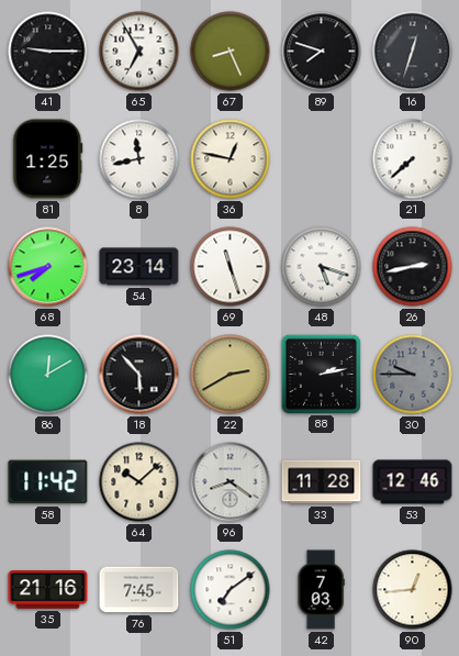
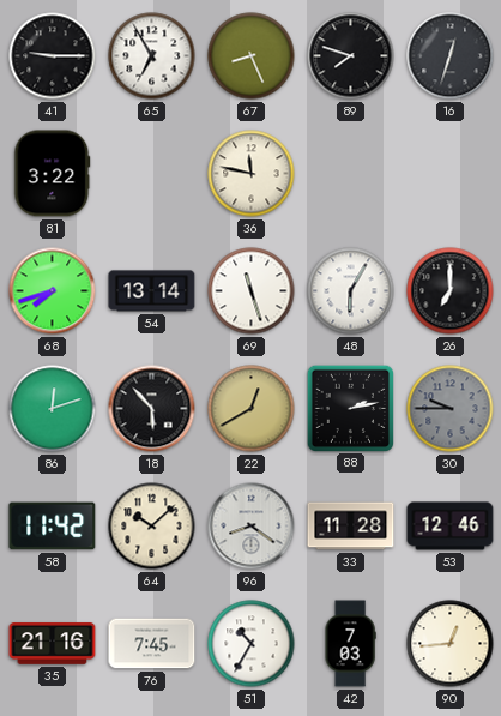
81: 1:25 -> 3:22 (53, 174)
8: 11:43 -> none (139, 159)
36: 12:47 -> 11:47 (252, 174)
21: 7:38 -> none (413, 159)
54: 23:14 -> 13:14 (152, 291)
48: 5:18 -> 6:05 (351, 291)
26: 2:43 -> 7:00 (451, 291)
86: 12:10 -> 12:12 (53, 409)
22: 2:40 -> 12:40 (252, 409)
51: 7:09 -> 10:35 (252, 644)
